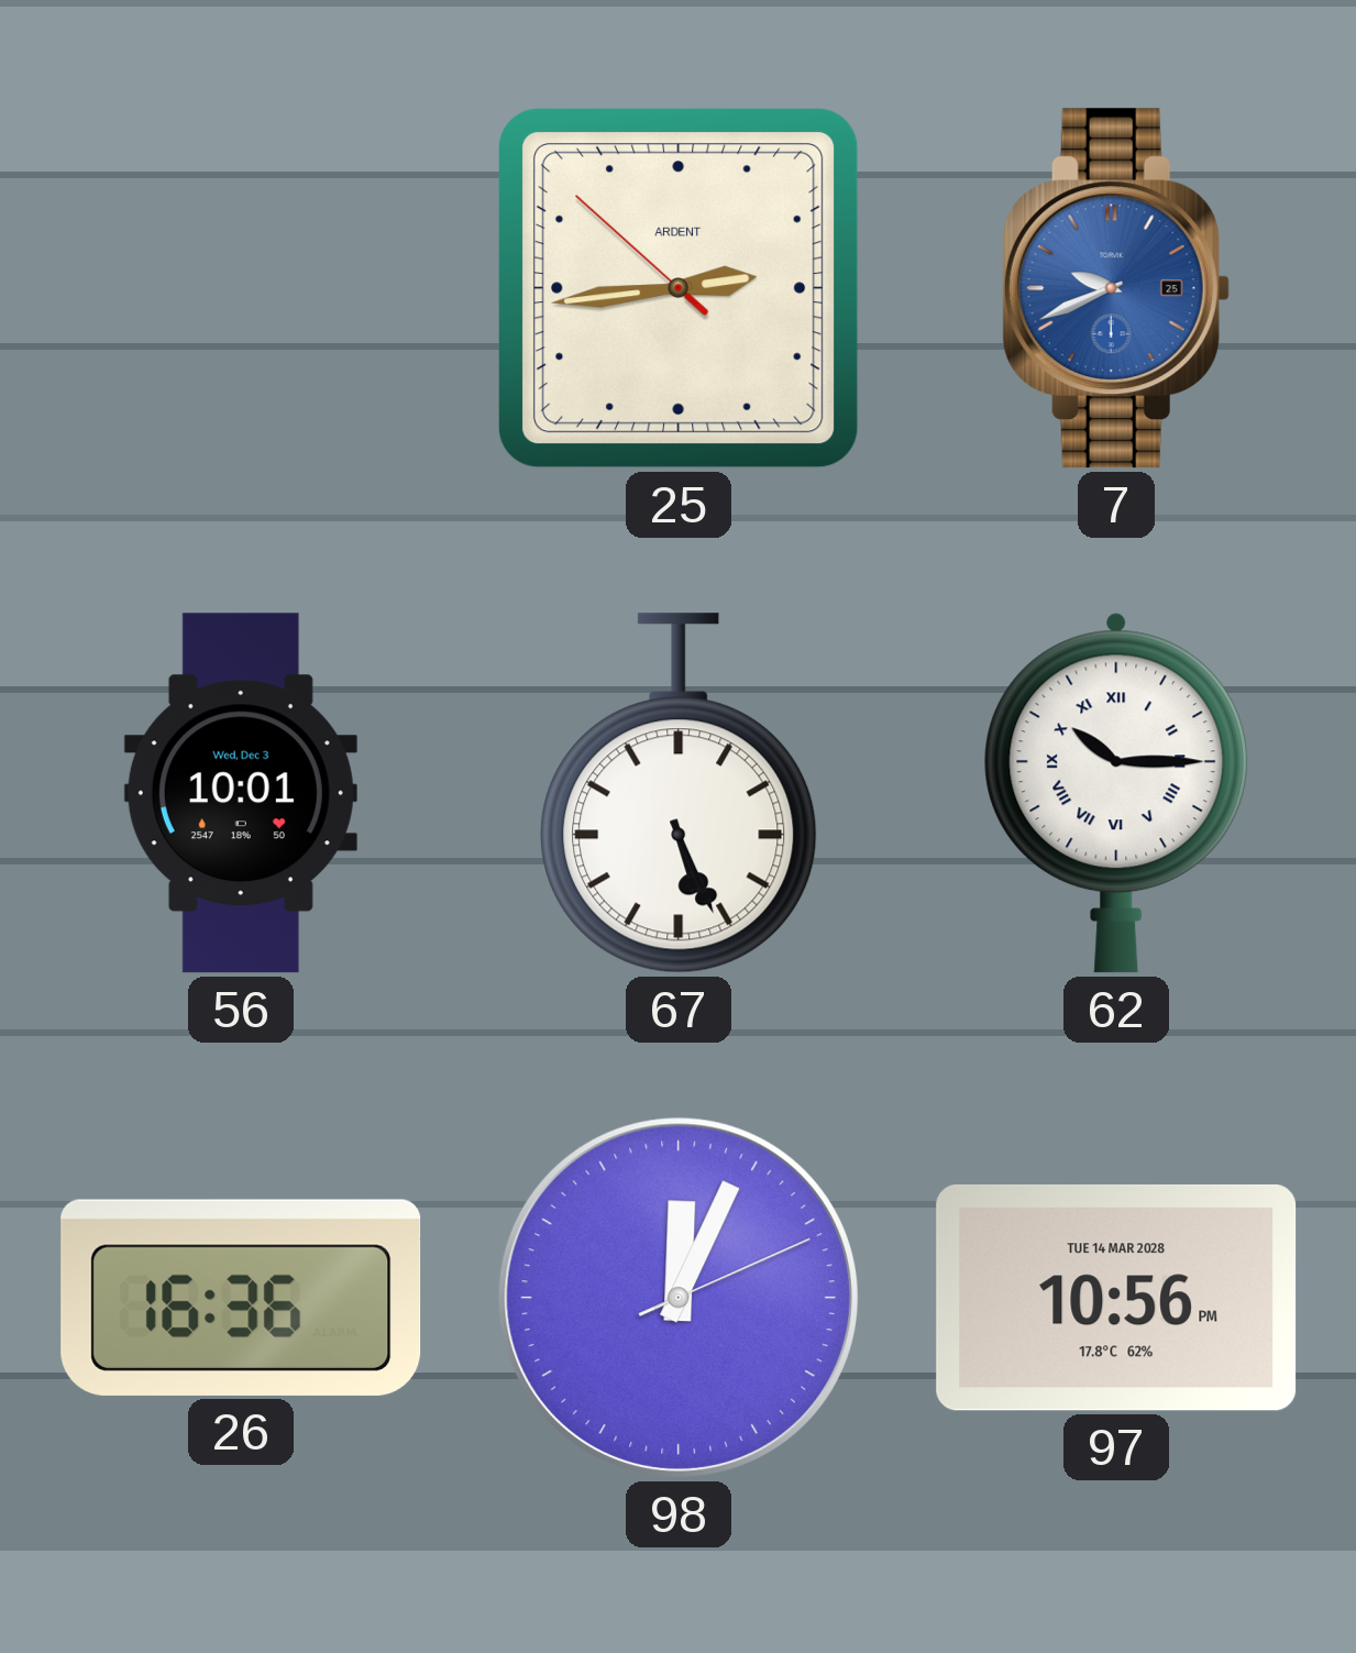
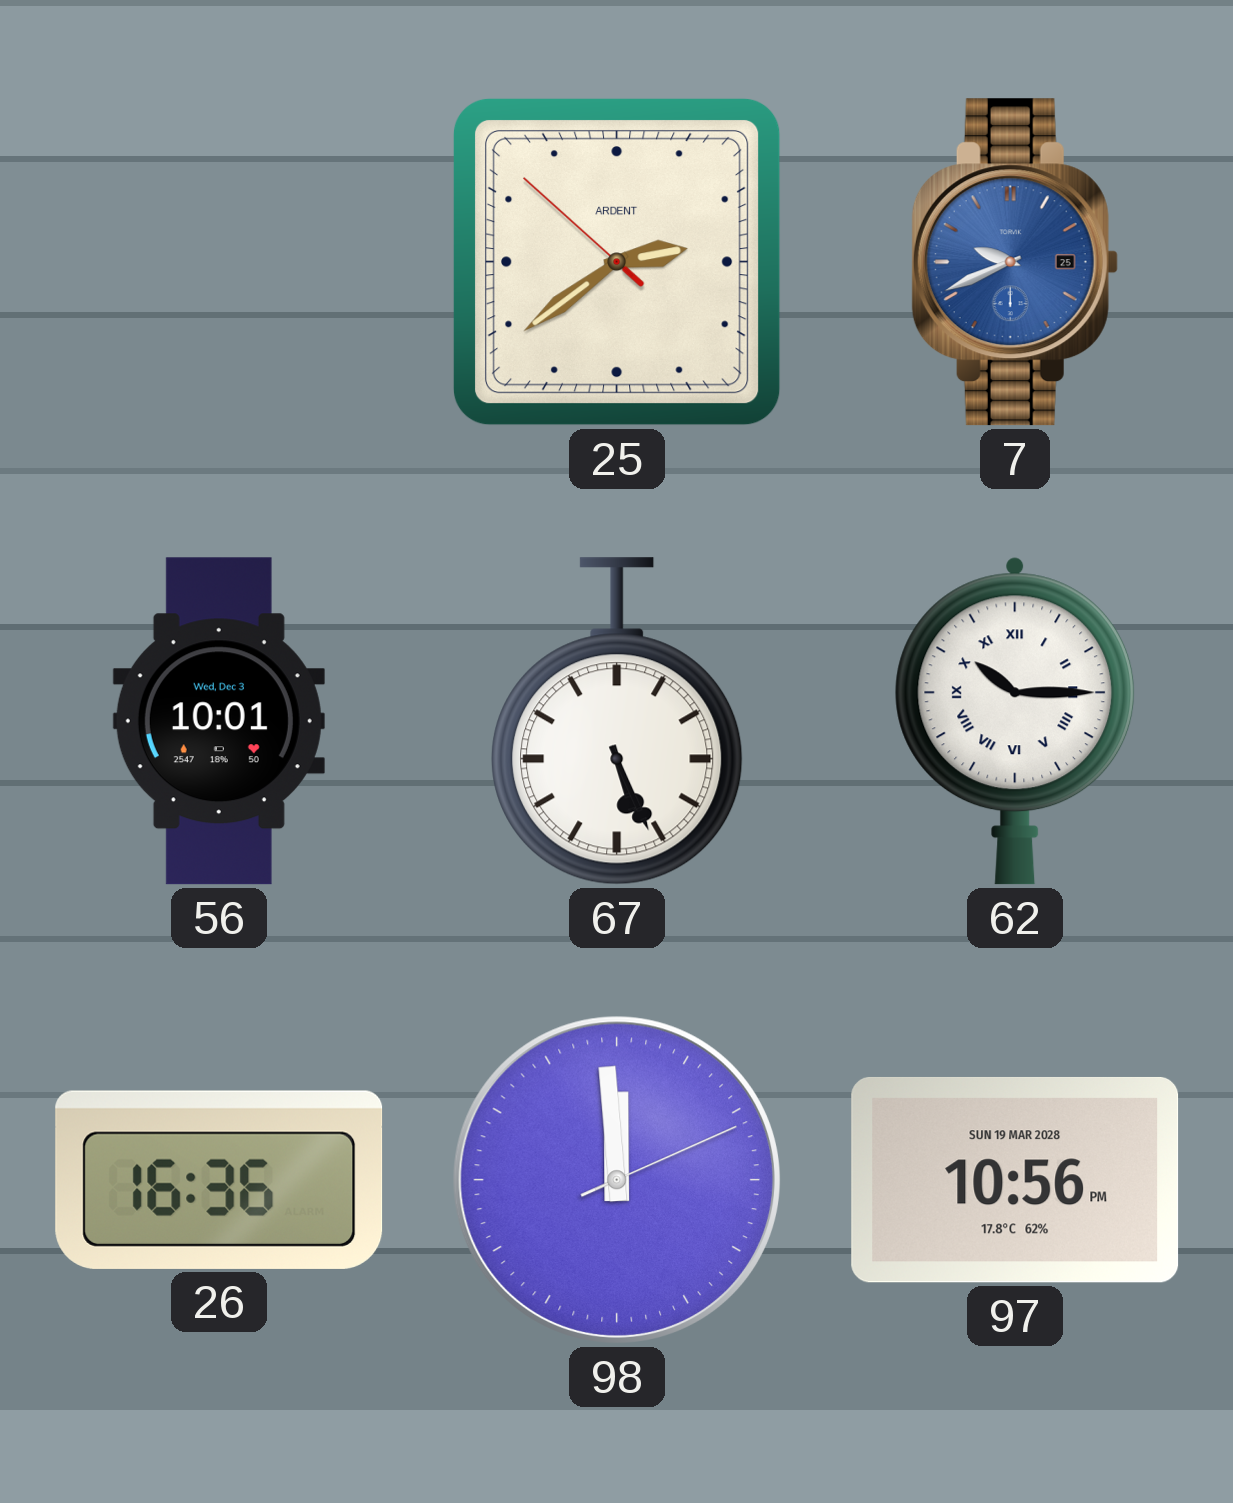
25: 2:43 -> 2:38 (617, 262)
98: 12:04 -> 11:59 (617, 1180)
97 date: TUE 14 MAR 2028 -> SUN 19 MAR 2028 (1015, 1180)
